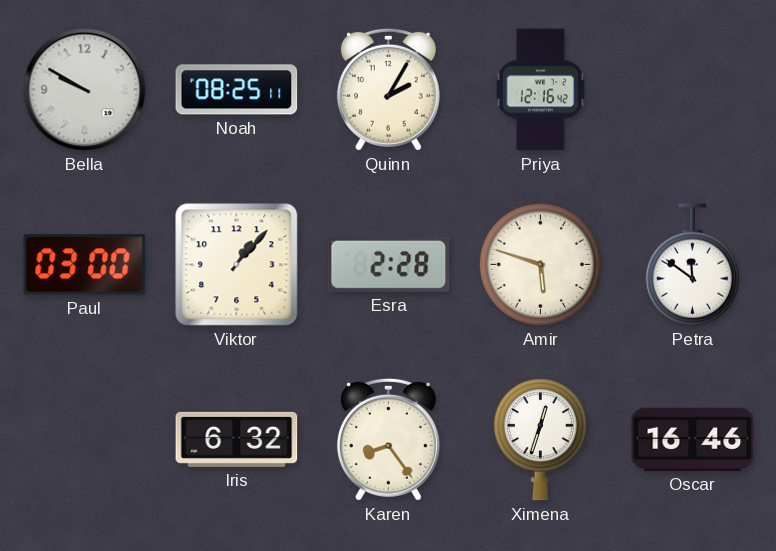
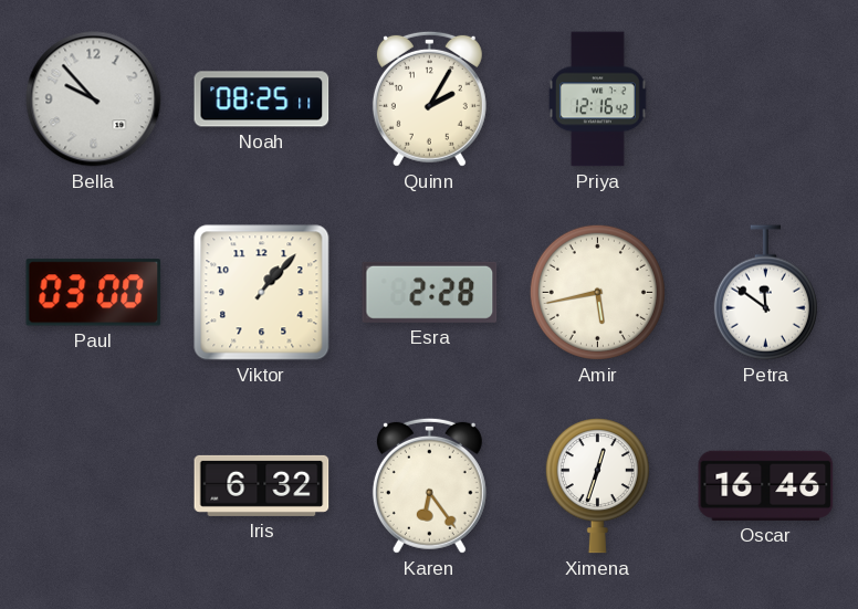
Bella: 9:50 -> 9:53 (94, 99)
Amir: 5:48 -> 5:43 (597, 292)
Karen: 8:24 -> 6:24 (429, 485)
